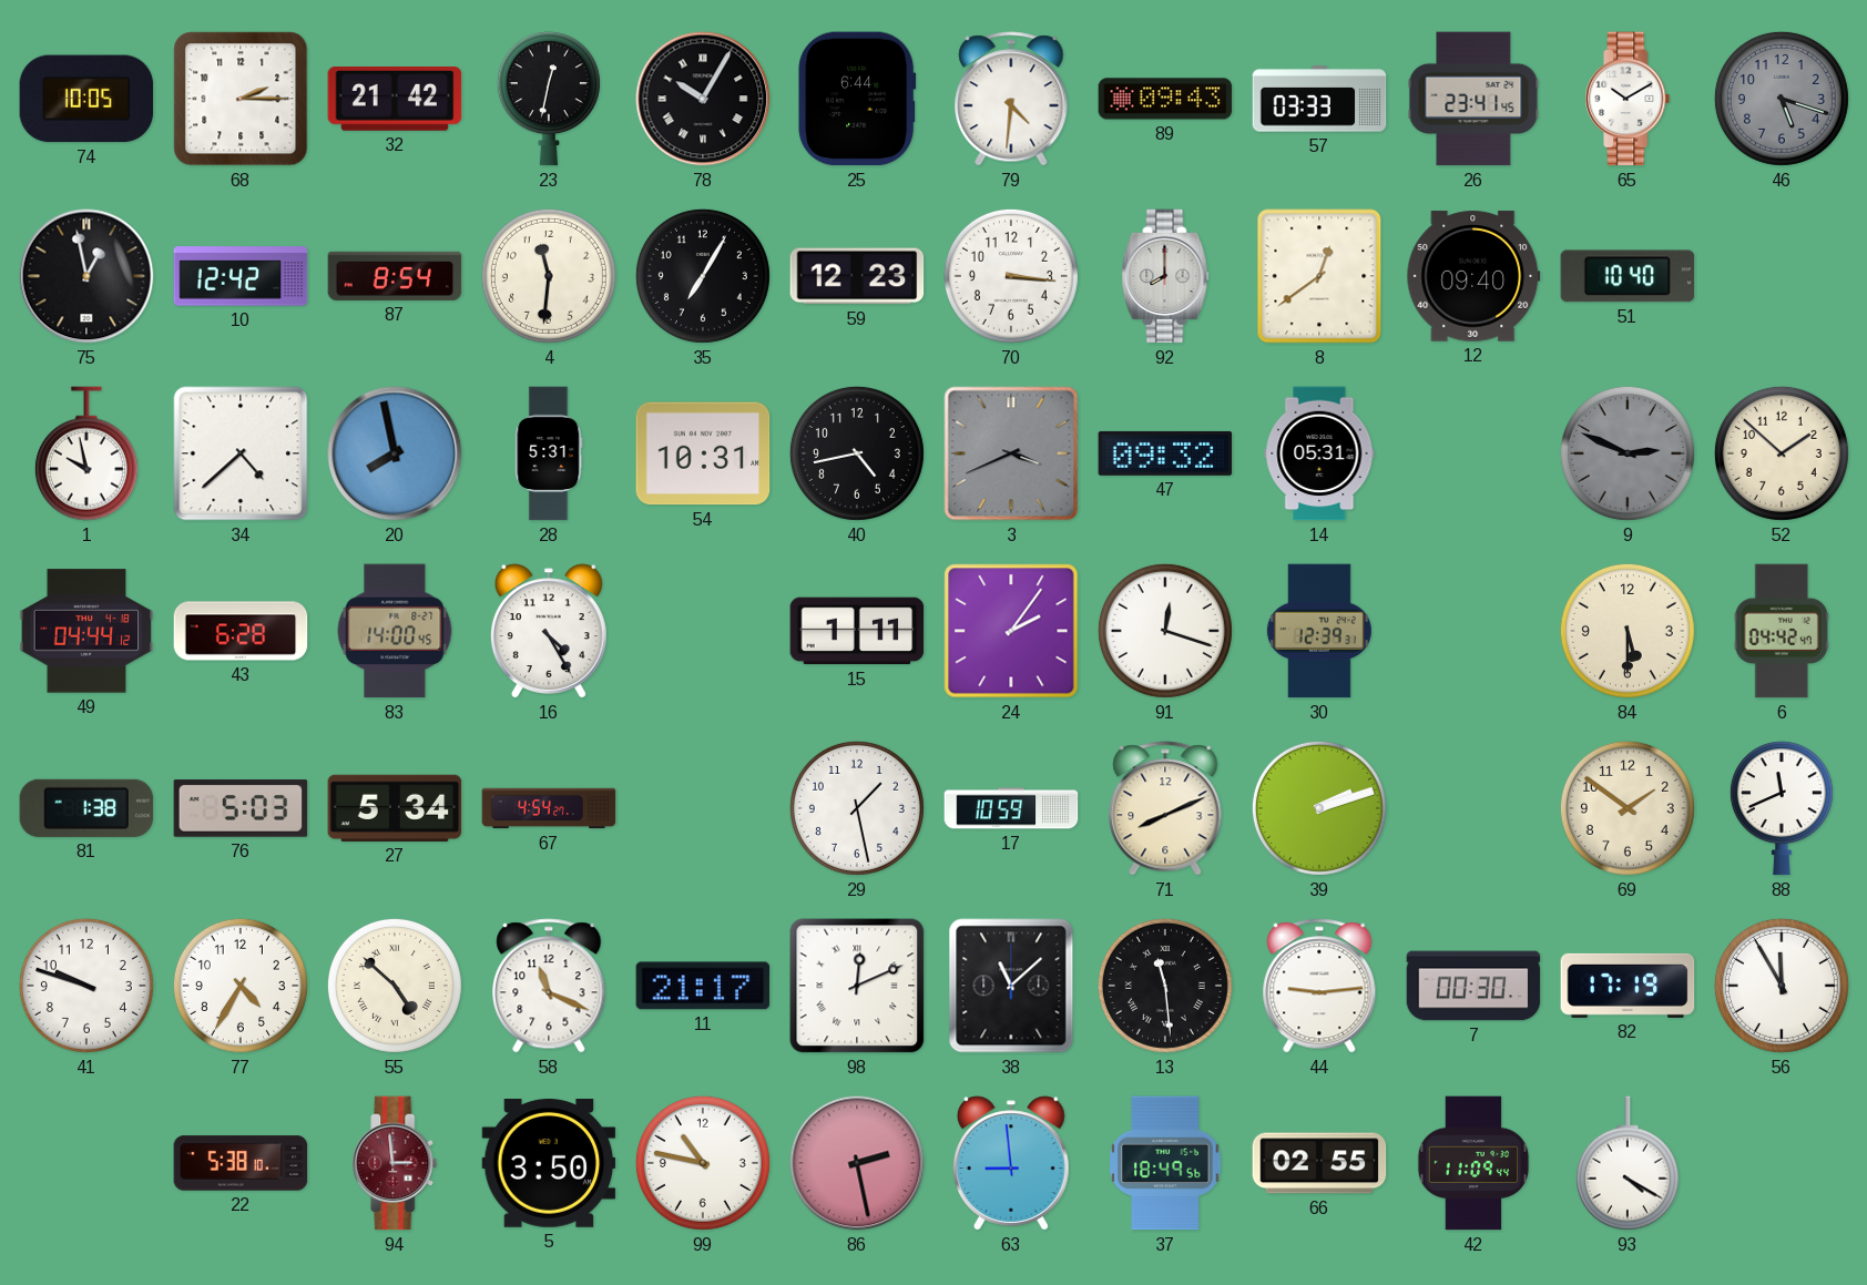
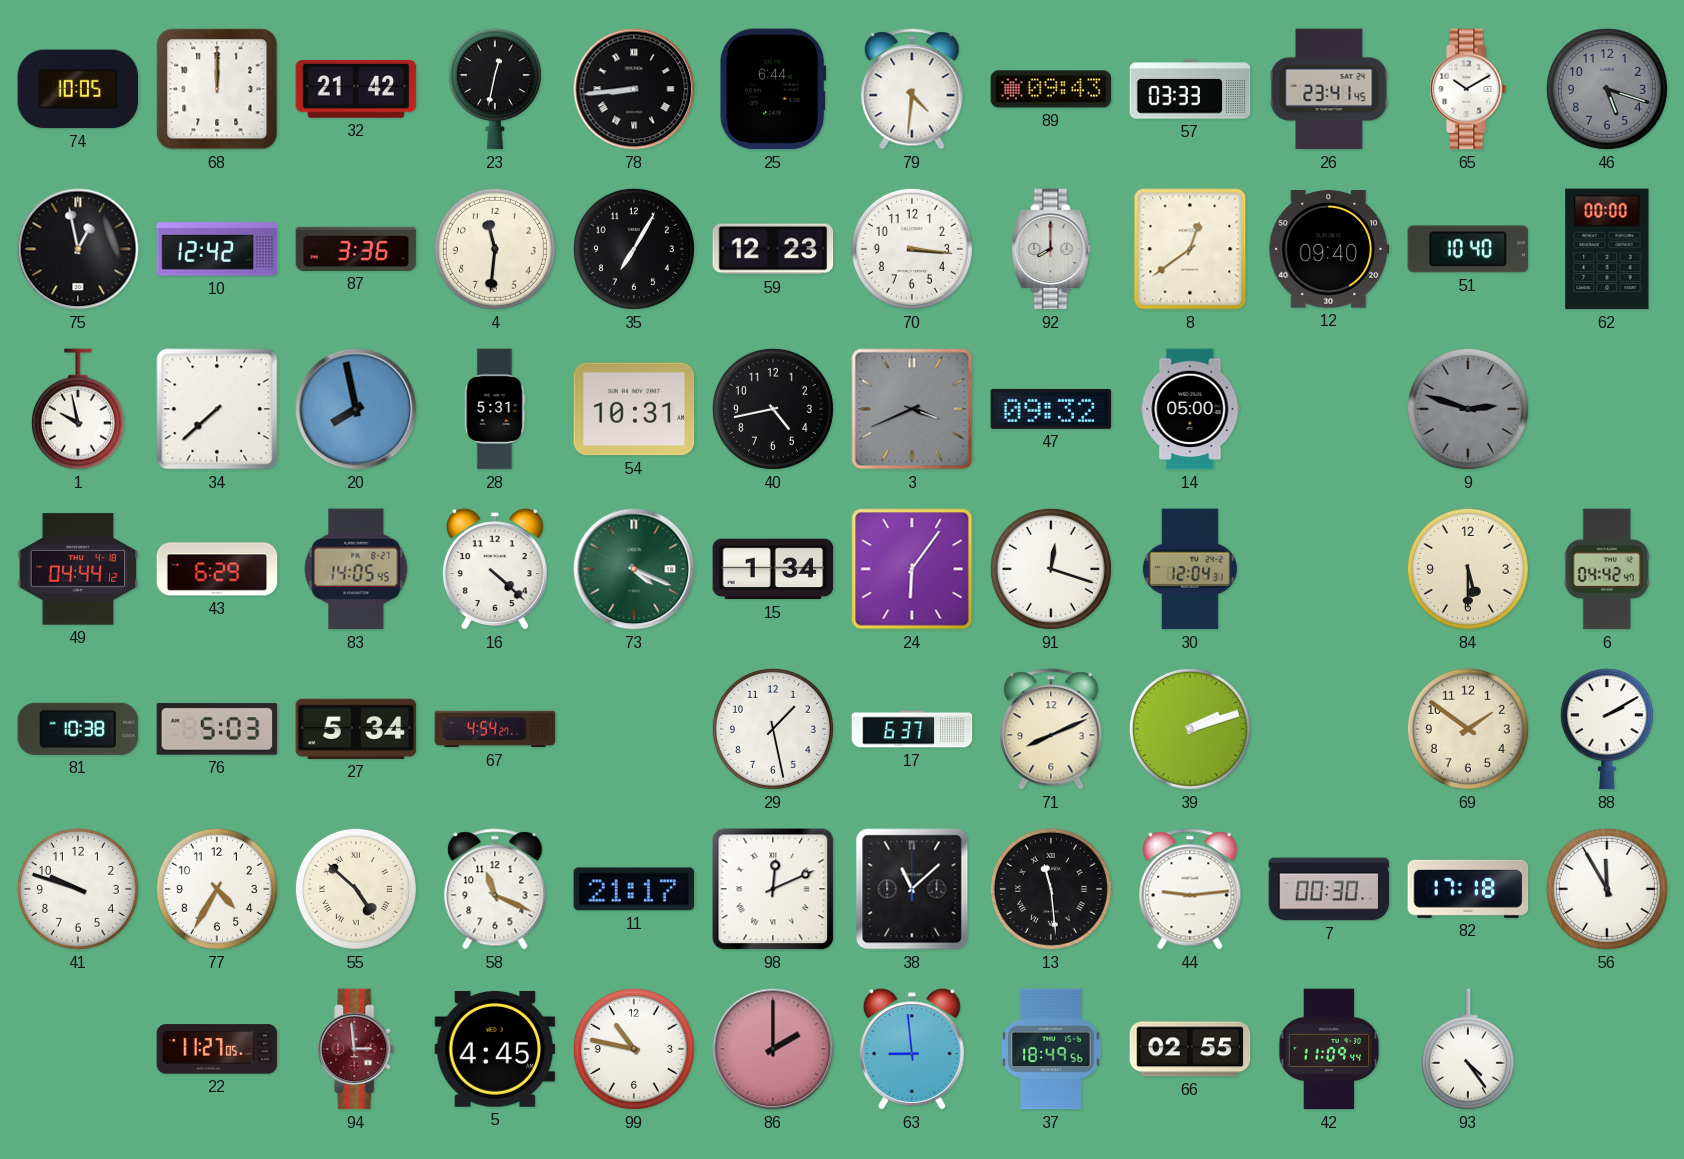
68: 2:15 -> 12:00 (217, 89)
78: 10:05 -> 8:44 (634, 89)
87: 8:54 -> 3:36 (356, 249)
62: none -> 00:00 (1607, 249)
34: 4:38 -> 7:38 (217, 409)
14: 05:31 -> 05:00 (1190, 409)
9: 2:49 -> 2:48 (1468, 409)
52: 1:52 -> none (1782, 453)
43: 6:28 -> 6:29 (217, 569)
83: 14:00 -> 14:05 (356, 569)
16: 4:25 -> 4:22 (495, 569)
73: none -> 4:19 (634, 569)
15: 1:11 -> 1:34 (773, 569)
24: 2:06 -> 6:06 (912, 569)
30: 12:39 -> 12:04 (1190, 569)
81: 1:38 -> 10:38 (78, 729)
17: 10:59 -> 6:37 (912, 729)
88: 11:41 -> 2:10 (1607, 729)
82: 17:19 -> 17:18 (1468, 889)
22: 5:38 -> 11:27 (217, 1049)
5: 3:50 -> 4:45 (495, 1050)
86: 2:28 -> 2:00 (773, 1049)
93: 4:20 -> 4:24 (1468, 1049)
